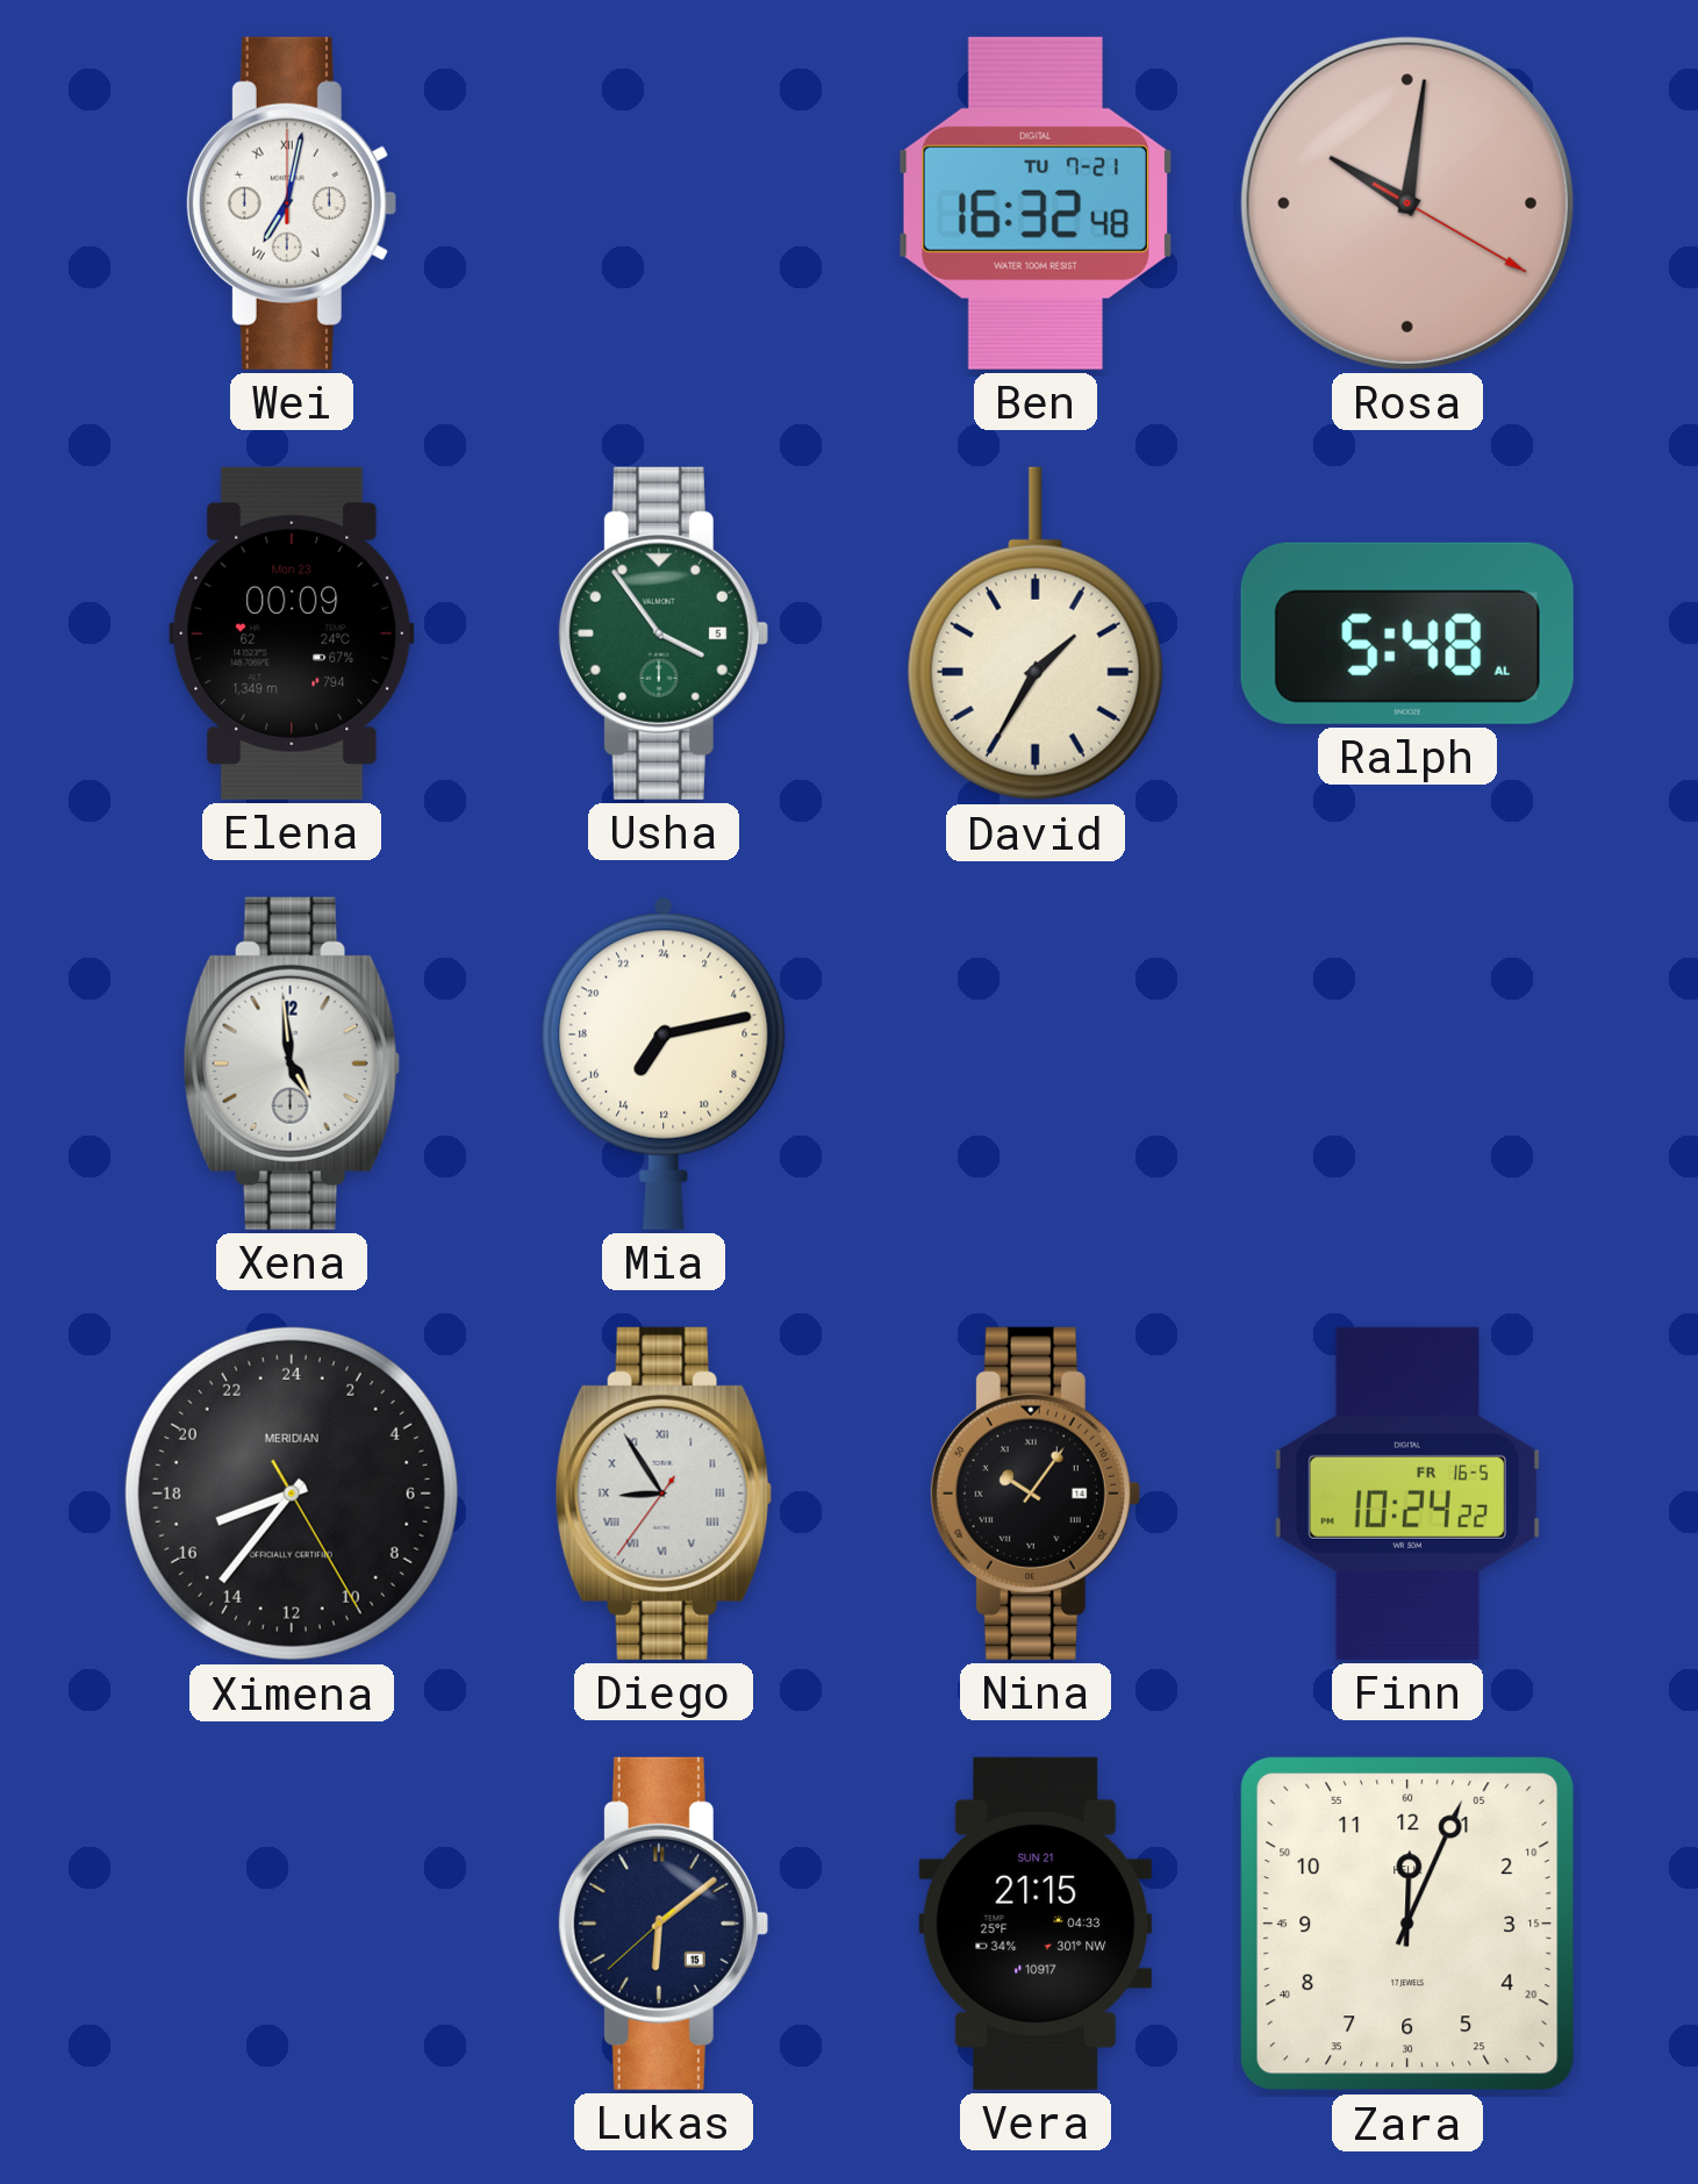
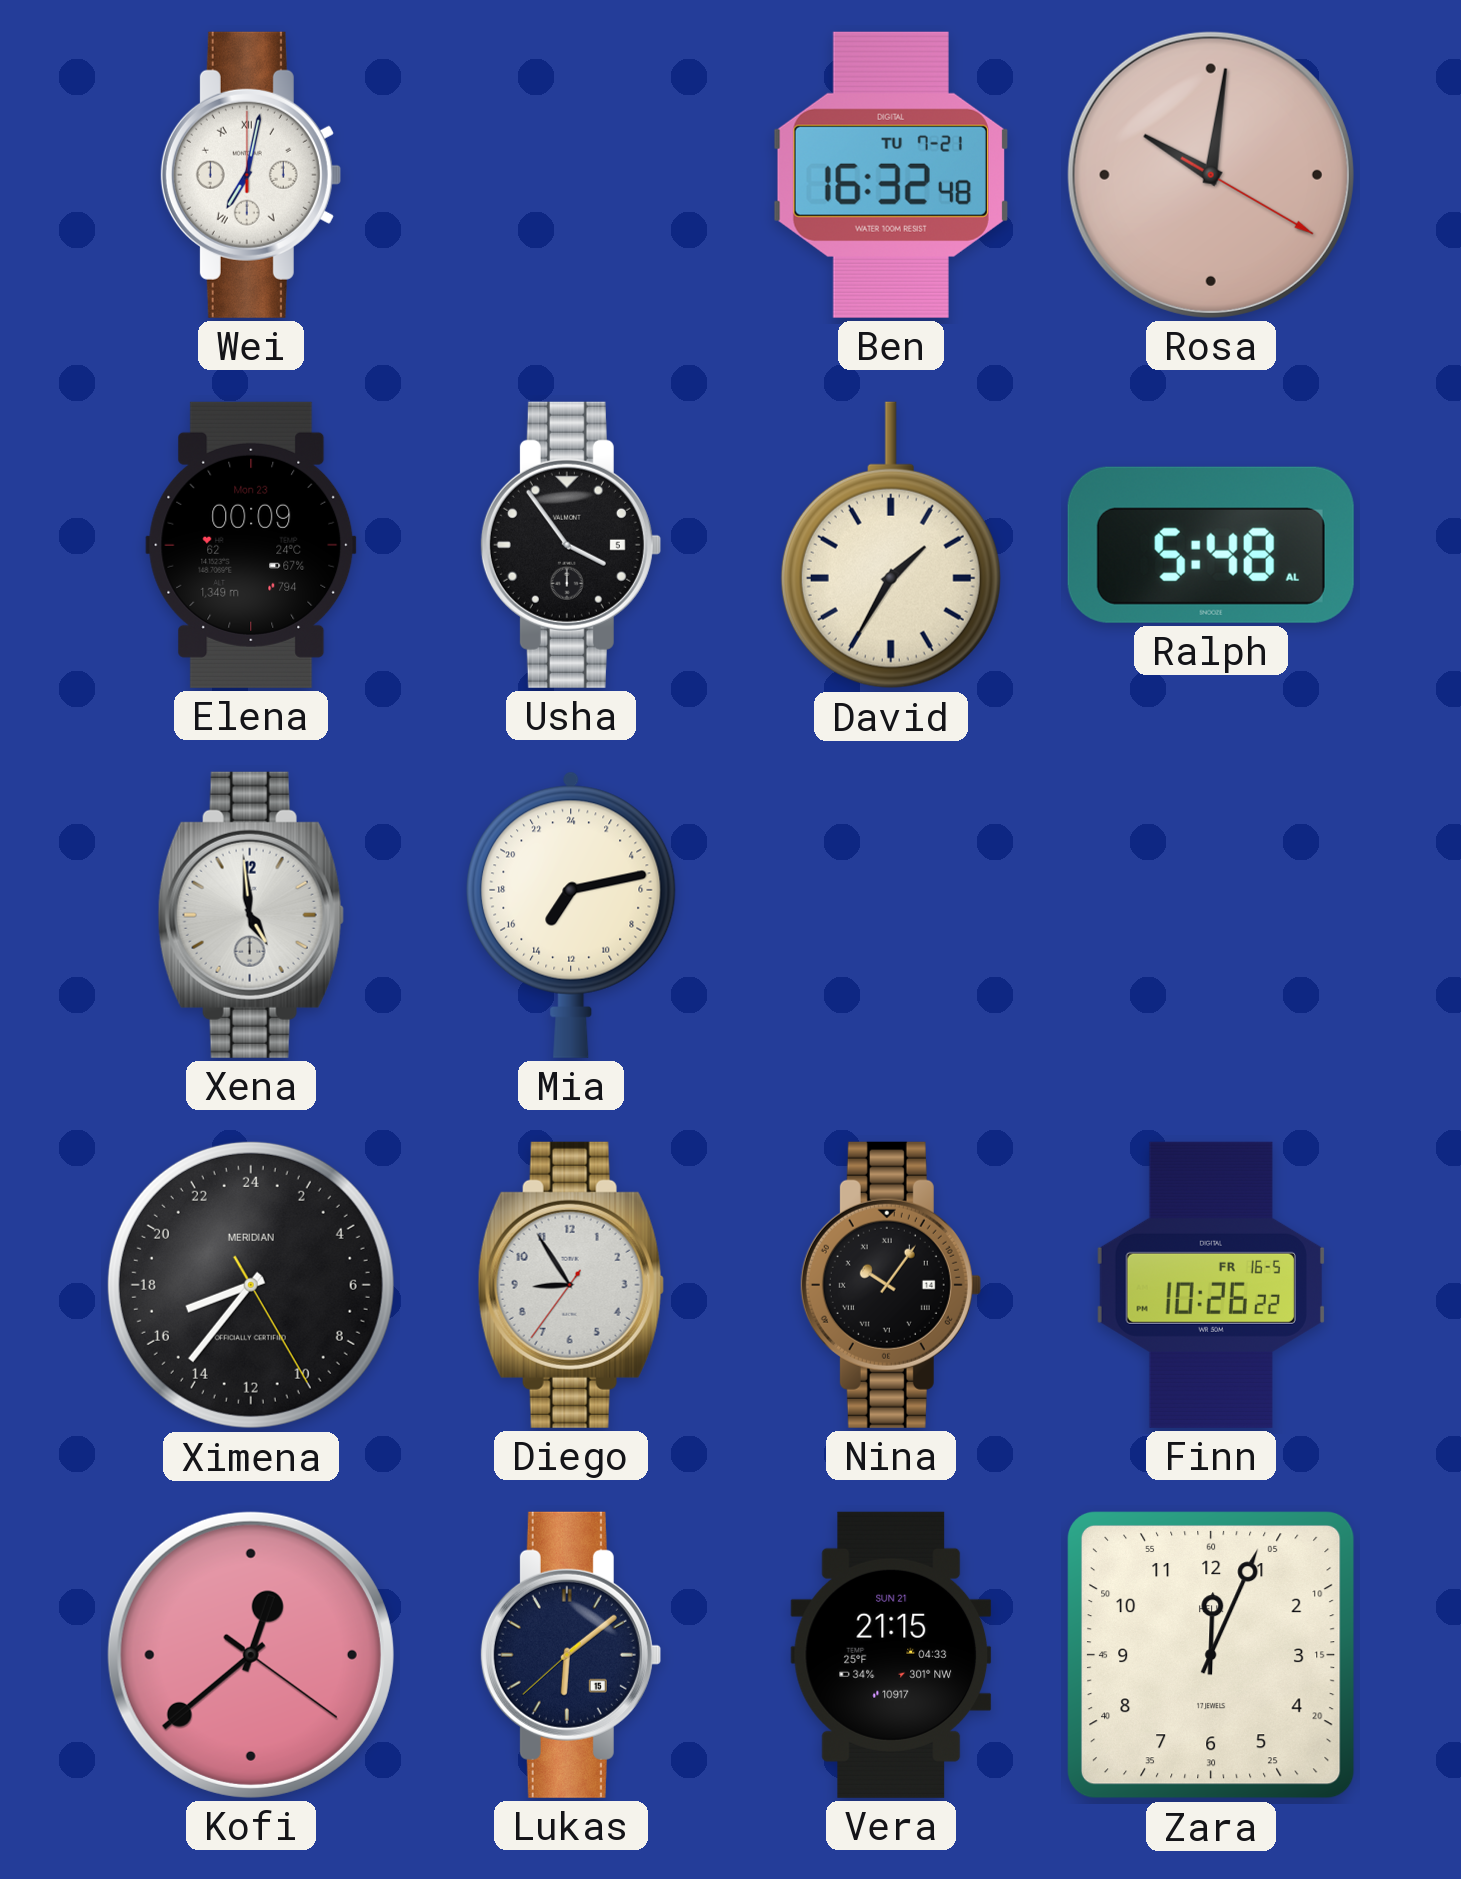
Usha dial: green -> black (570, 545)
Diego numerals: Roman -> Arabic (571, 1285)
Finn: 10:24 -> 10:26 (1211, 1285)
Kofi: none -> 12:38 (251, 1655)
